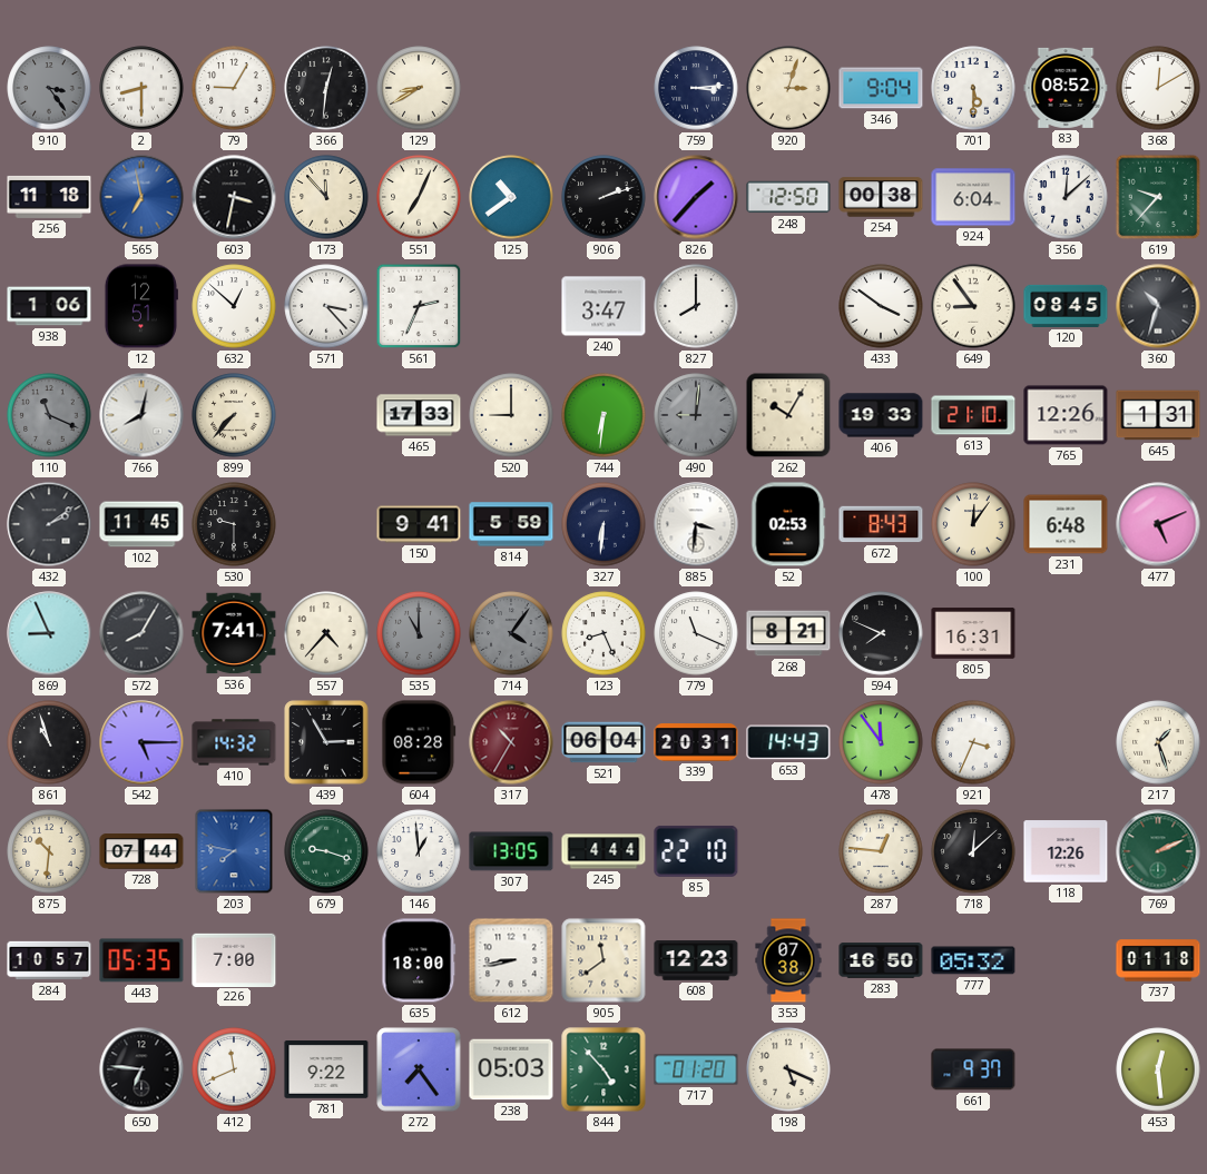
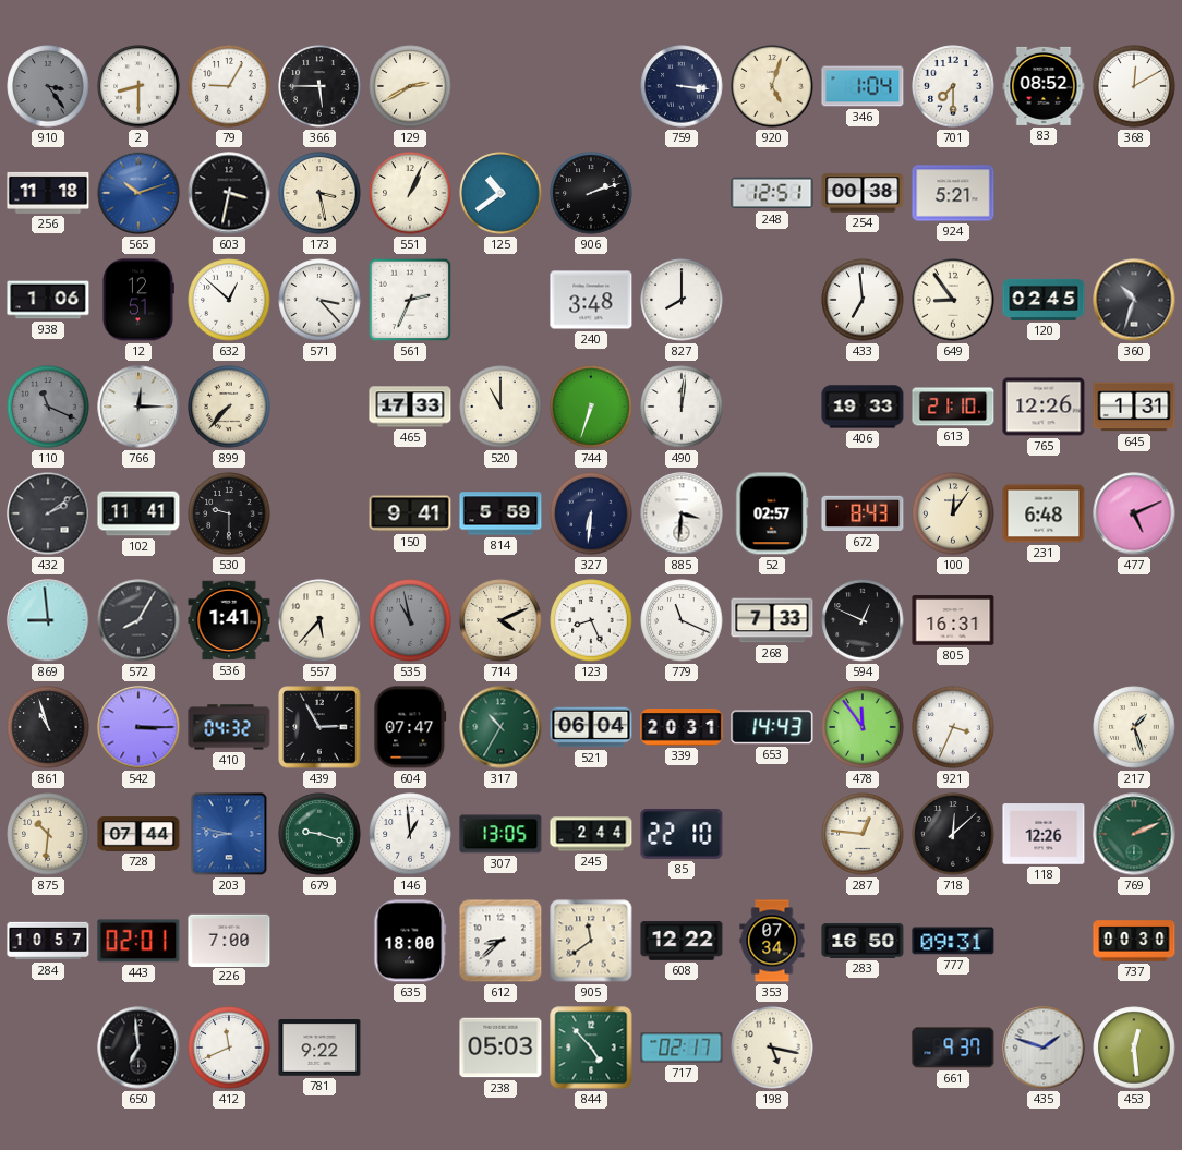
366: 12:31 -> 5:45 (319, 86)
129: 8:40 -> 2:40 (410, 86)
759: 3:14 -> 3:16 (682, 86)
920: 3:03 -> 5:03 (772, 86)
346: 9:04 -> 1:04 (863, 86)
701: 5:30 -> 7:30 (953, 86)
565: 6:58 -> 10:12 (138, 193)
173: 11:53 -> 3:28 (319, 193)
551: 7:04 -> 1:04 (410, 193)
826: 1:37 -> none (696, 197)
248: 12:50 -> 12:51 (772, 193)
924: 6:04 -> 5:21 (953, 193)
356: 12:08 -> none (1066, 197)
619: 9:37 -> none (1158, 197)
240: 3:47 -> 3:48 (591, 300)
433: 3:51 -> 6:59 (863, 300)
120: 08:45 -> 02:45 (1044, 300)
766: 8:02 -> 12:15 (138, 407)
520: 9:00 -> 11:00 (500, 407)
744: 6:31 -> 6:33 (591, 407)
490: 9:01 -> 12:01 (682, 407)
490 dial: grey -> white (682, 407)
262: 10:05 -> none (788, 415)
102: 11:45 -> 11:41 (138, 513)
52: 02:53 -> 02:57 (772, 513)
869: 8:56 -> 8:59 (48, 620)
536: 7:41 -> 1:41 (229, 620)
557: 4:37 -> 5:37 (319, 620)
535: 11:00 -> 10:58 (410, 620)
714: 4:06 -> 4:11 (500, 620)
714 dial: grey -> cream (500, 620)
268: 8:21 -> 7:33 (772, 620)
594: 7:49 -> 12:49 (863, 620)
542: 5:15 -> 3:15 (138, 727)
410: 14:32 -> 04:32 (229, 727)
604: 08:28 -> 07:47 (410, 727)
317 dial: burgundy -> green (500, 727)
203: 7:47 -> 8:47 (229, 834)
245: 4:44 -> 2:44 (591, 834)
443: 05:35 -> 02:01 (138, 941)
612: 8:43 -> 8:38 (500, 941)
608: 12:23 -> 12:22 (682, 941)
353: 07:38 -> 07:34 (772, 941)
777: 05:32 -> 09:31 (953, 941)
737: 01:18 -> 00:30 (1134, 941)
650: 6:46 -> 6:59 (138, 1048)
272: 7:24 -> none (419, 1069)
717: 01:20 -> 02:17 (682, 1048)
198: 5:19 -> 5:17 (772, 1048)
435: none -> 1:48 (1044, 1048)
